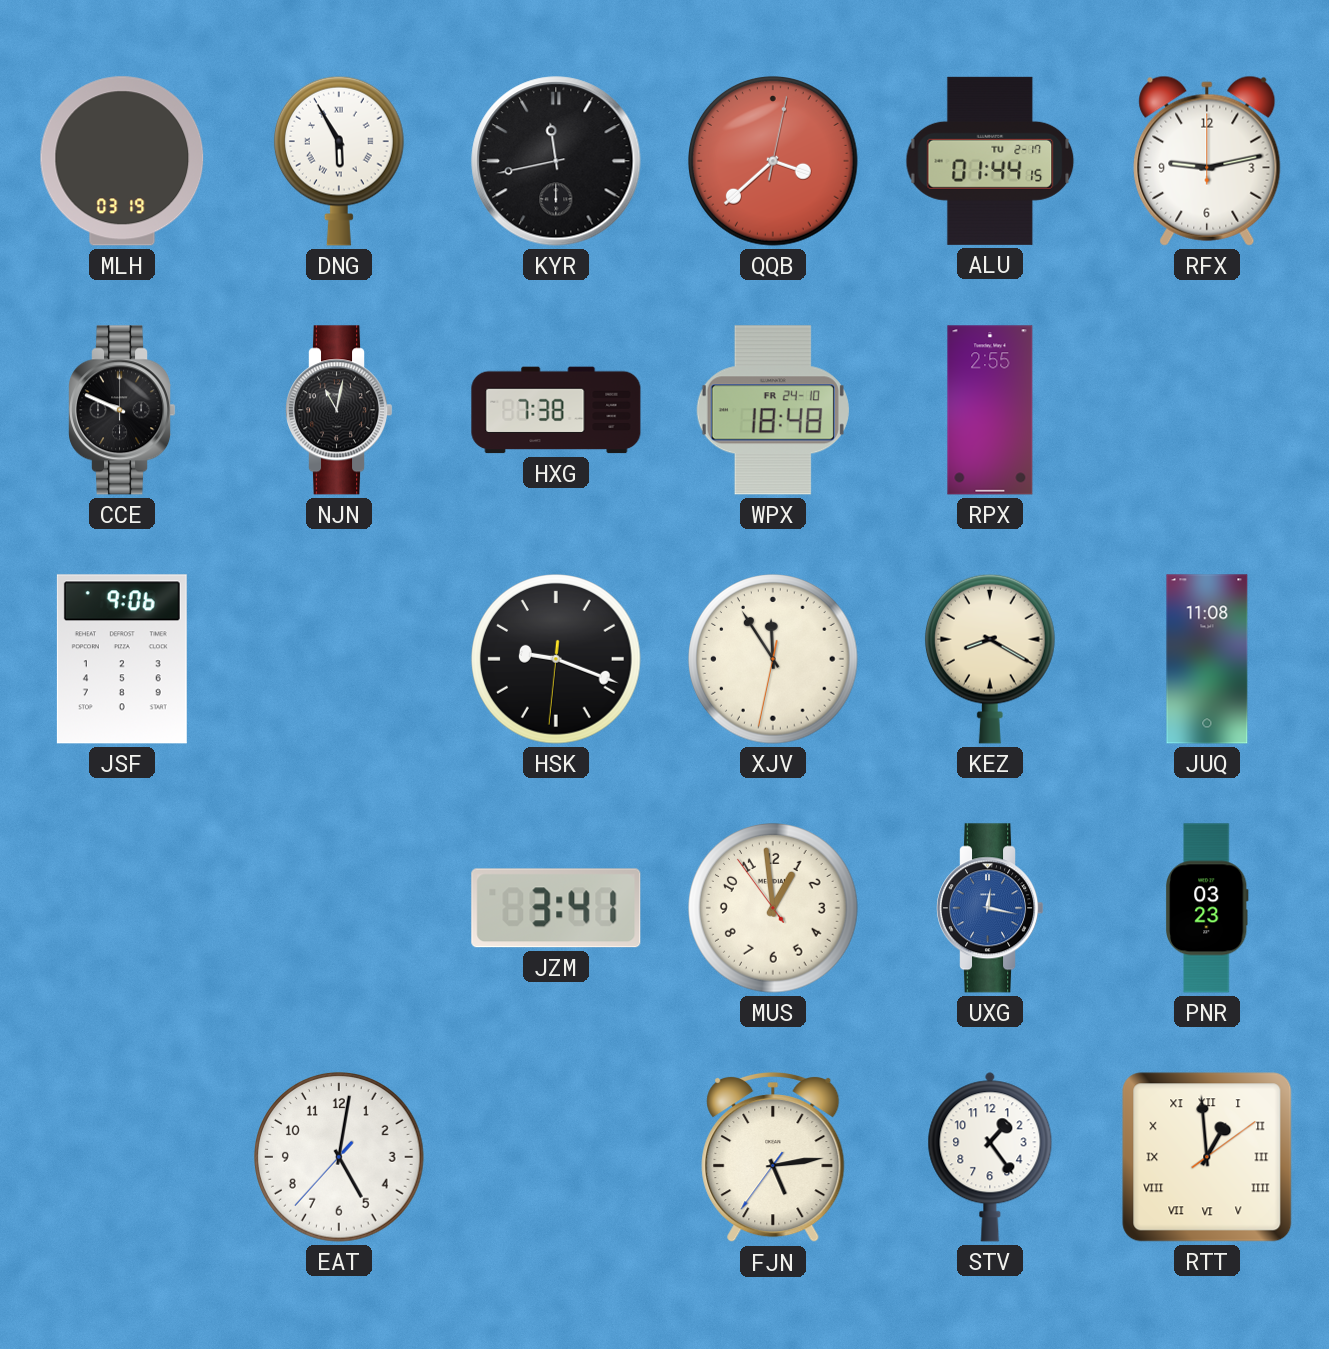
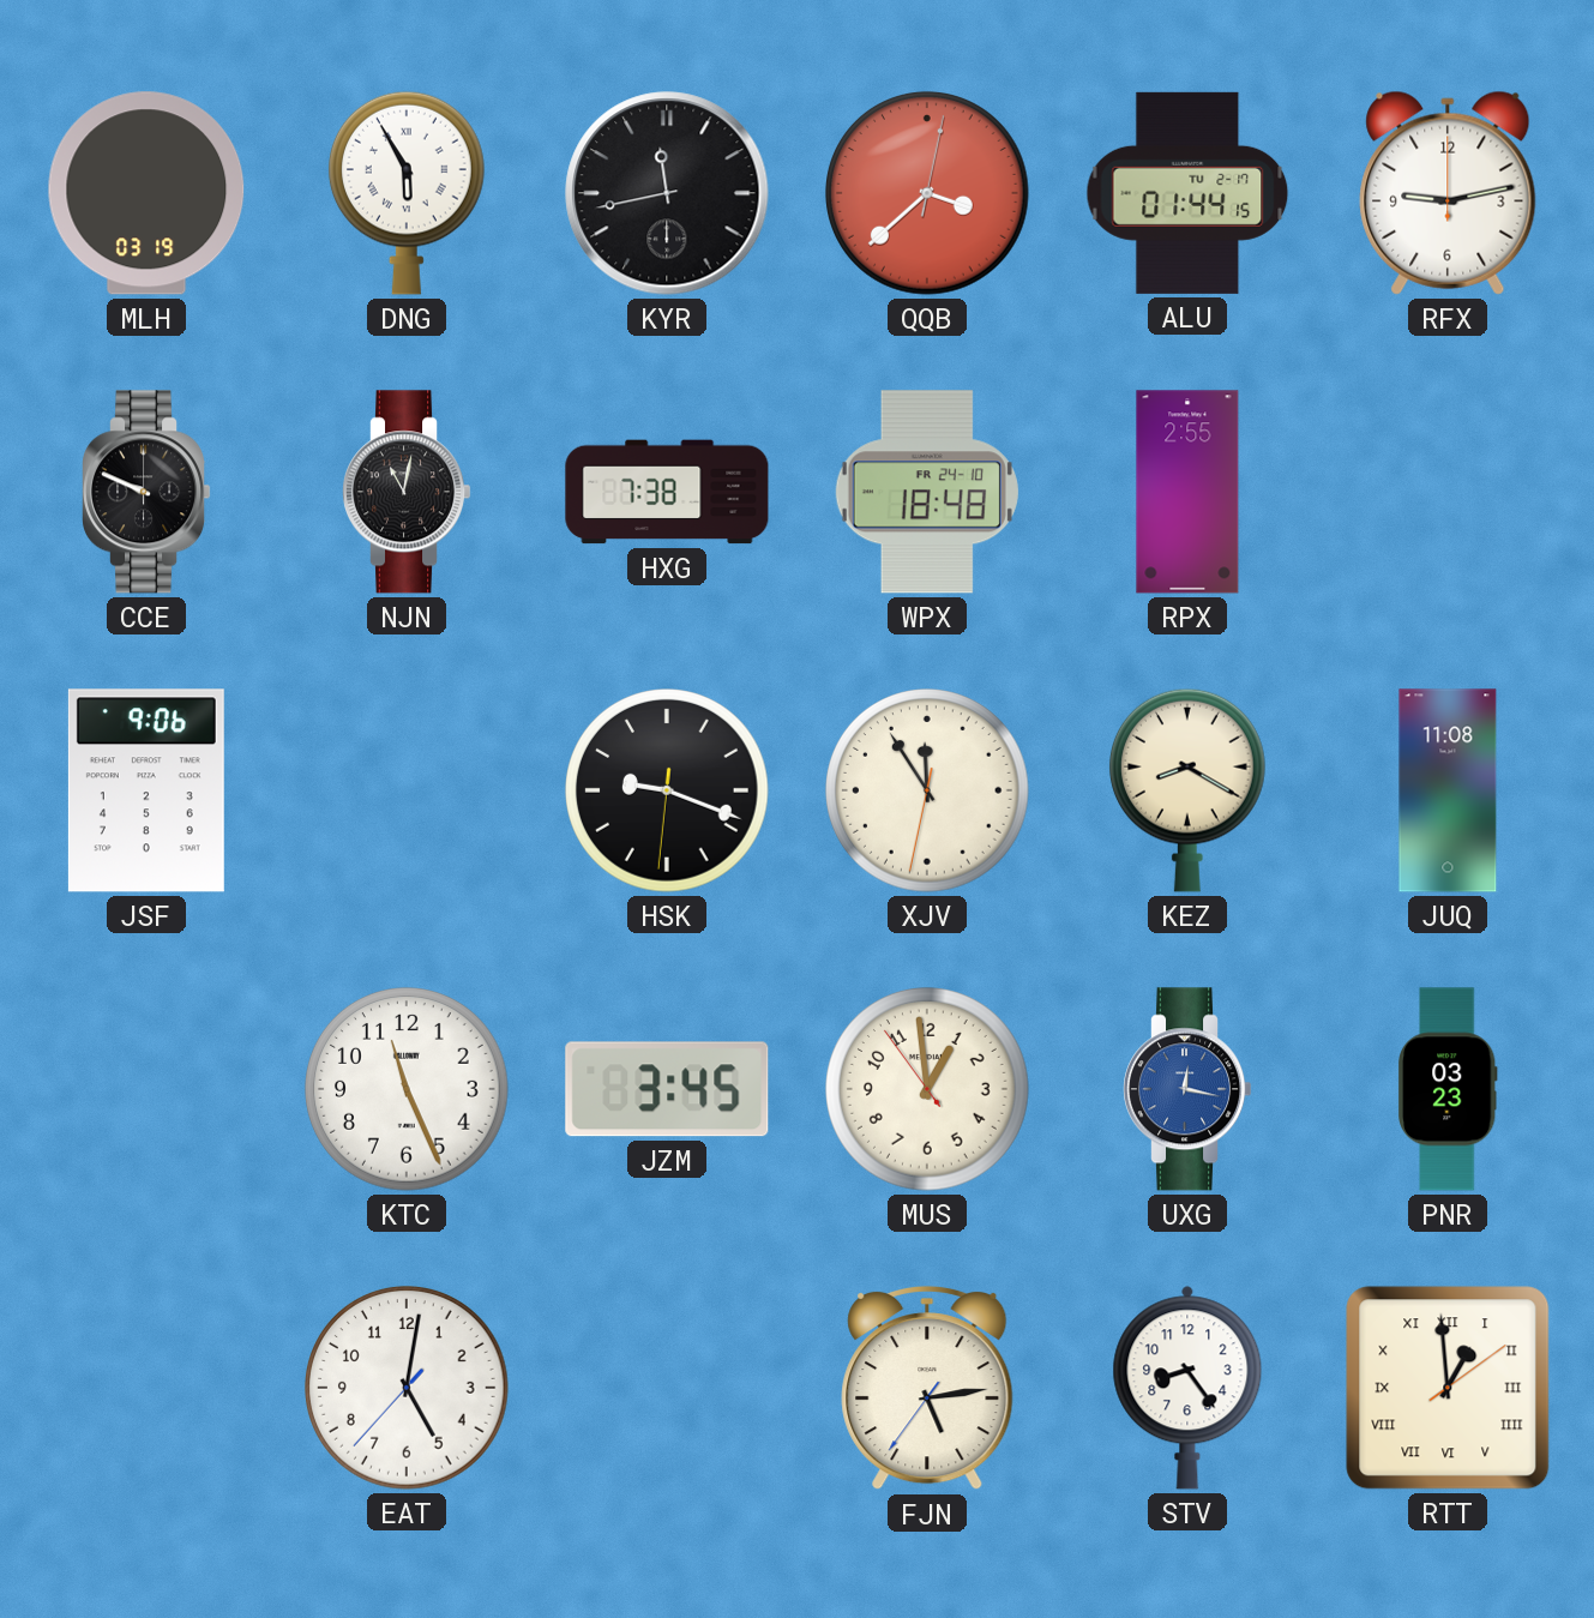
KTC: none -> 11:26 (407, 1089)
JZM: 3:41 -> 3:45 (667, 1089)
STV: 1:24 -> 8:24 (1187, 1388)
